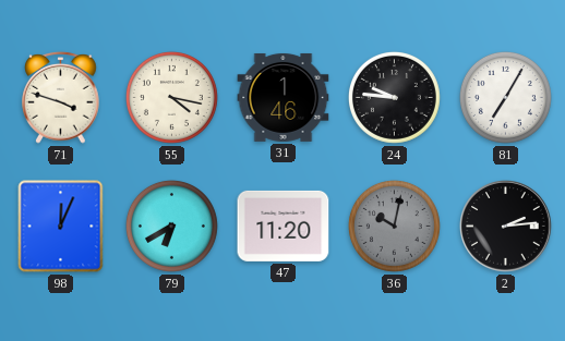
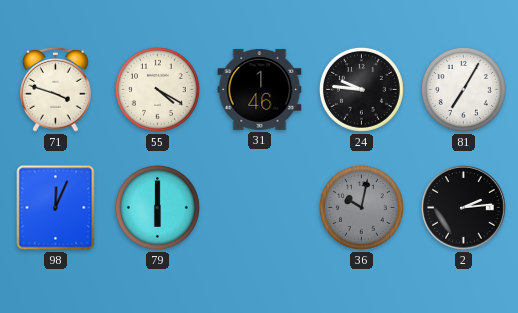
55: 4:17 -> 4:20 (157, 89)
79: 6:40 -> 6:00 (157, 207)
47: 11:20 -> none (284, 226)
